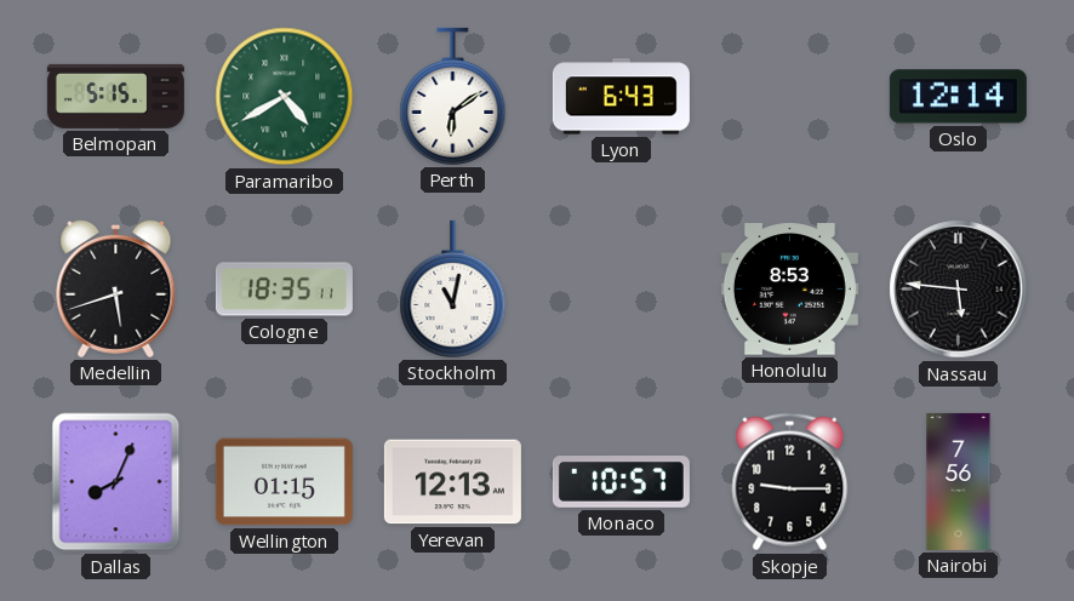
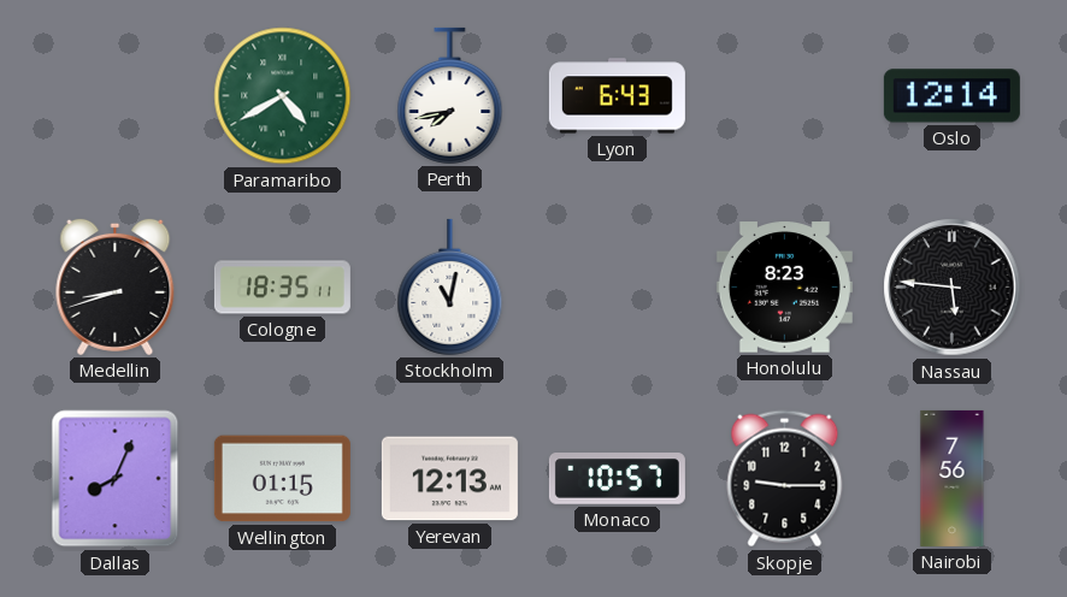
Belmopan: 5:15 -> none (115, 96)
Perth: 6:09 -> 7:43 (450, 95)
Medellin: 5:42 -> 8:42 (116, 286)
Honolulu: 8:53 -> 8:23 (784, 288)
